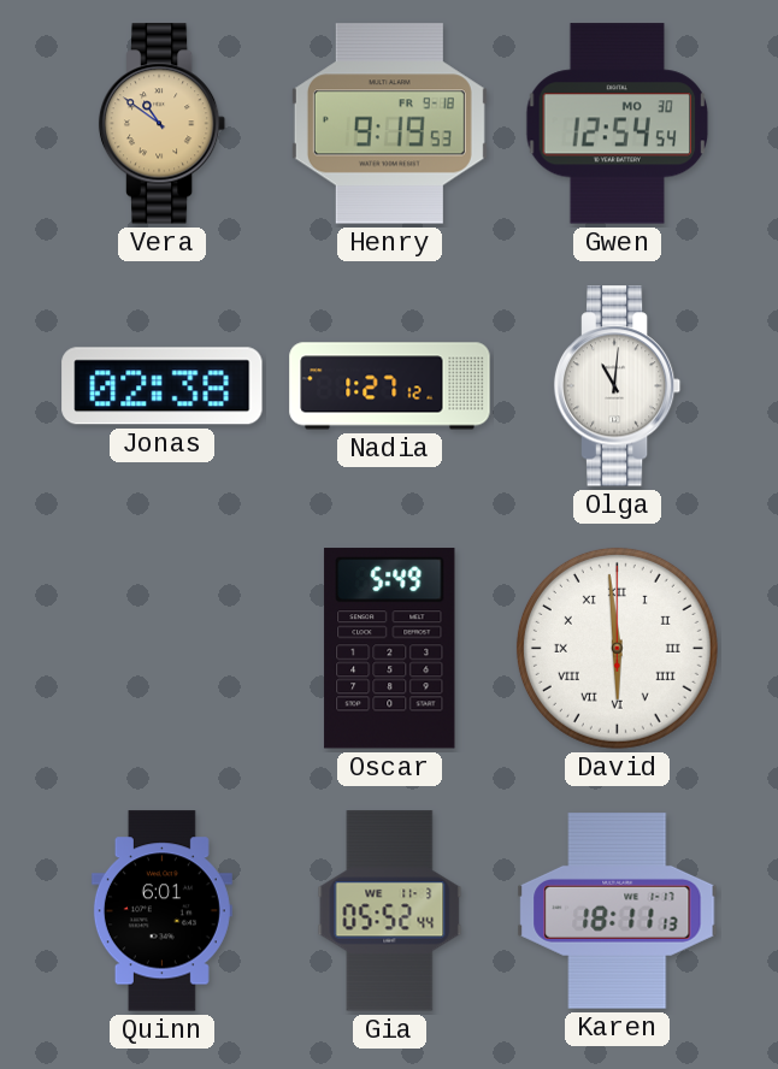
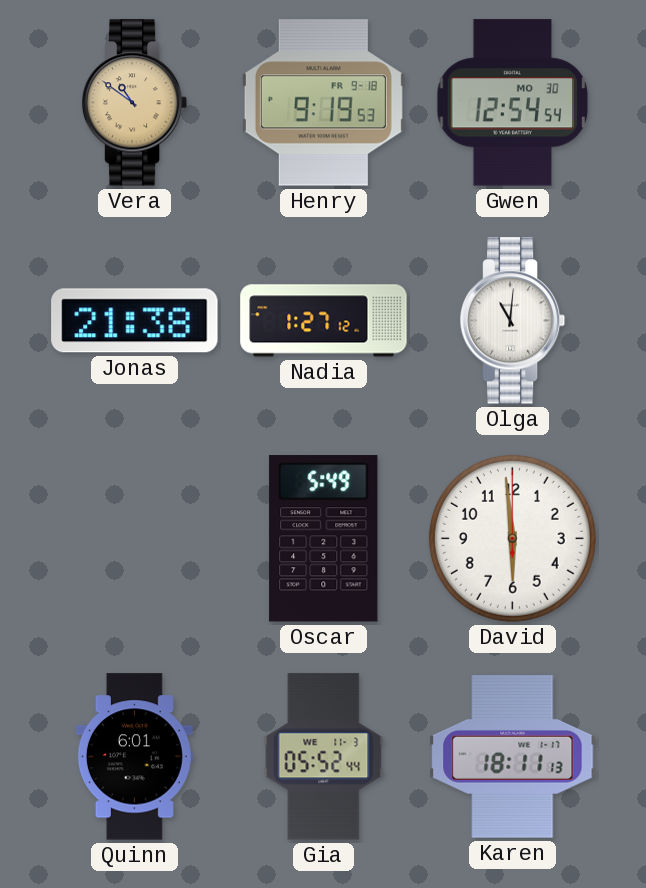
Jonas: 02:38 -> 21:38 (135, 321)
David numerals: Roman -> Arabic (512, 538)
